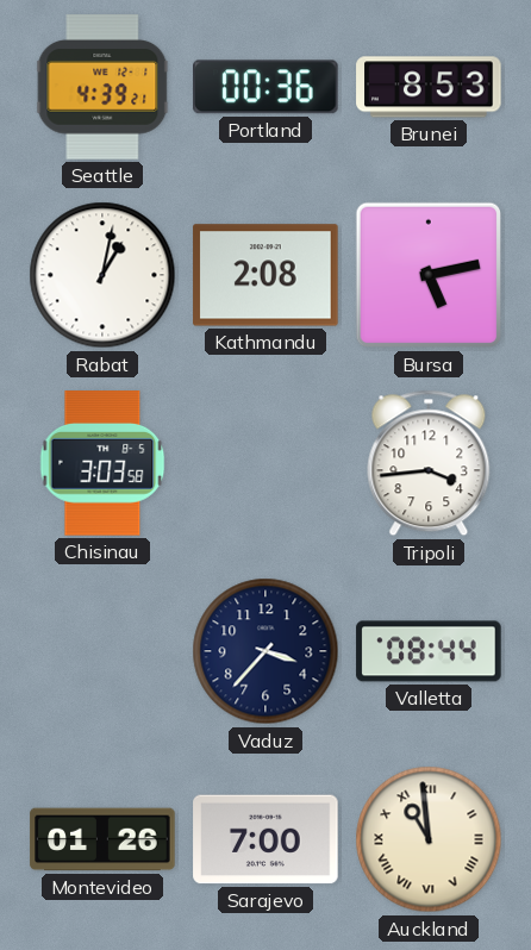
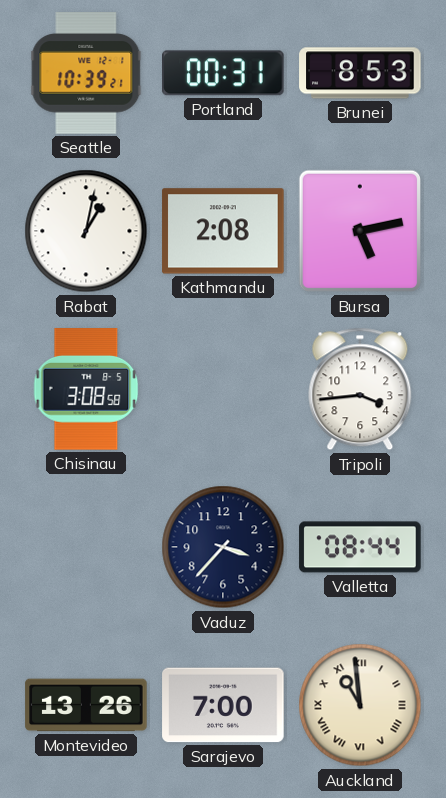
Seattle: 4:39 -> 10:39 (86, 73)
Portland: 00:36 -> 00:31 (224, 73)
Chisinau: 3:03 -> 3:08 (86, 389)
Montevideo: 01:26 -> 13:26 (86, 705)
